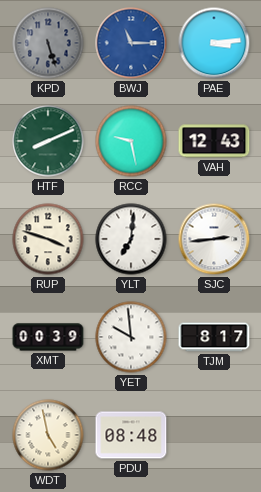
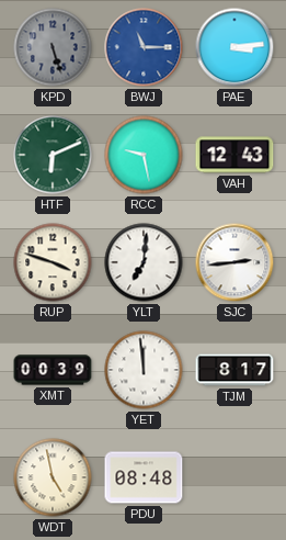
HTF: 8:11 -> 6:11 (53, 155)
YET: 9:59 -> 11:59 (144, 370)
